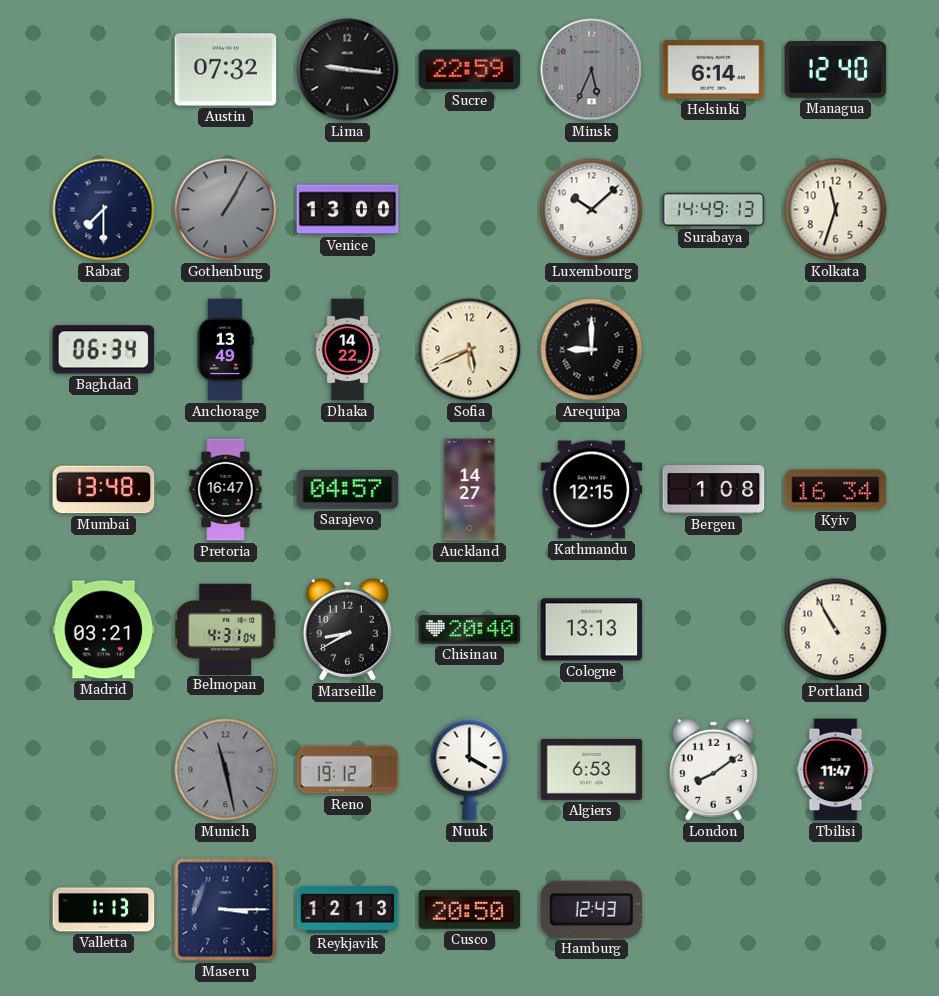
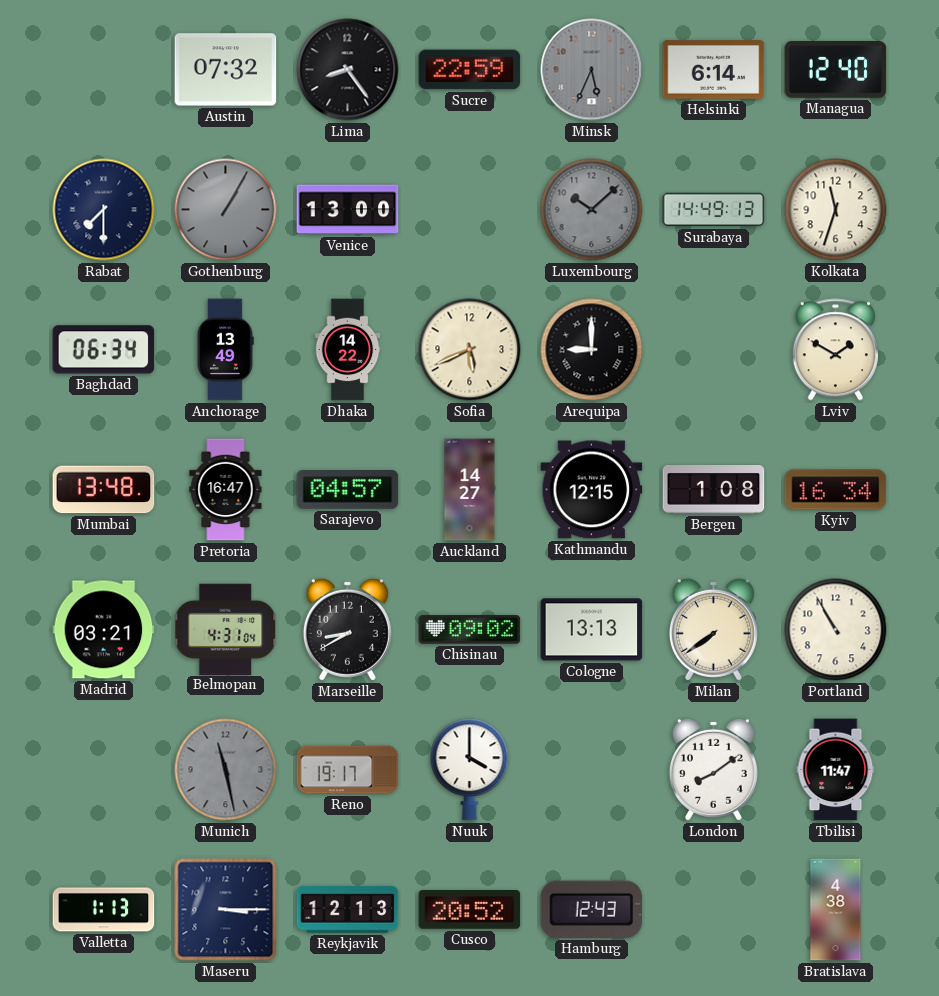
Lima: 9:16 -> 8:24 (348, 70)
Luxembourg dial: white -> grey (592, 210)
Lviv: none -> 1:50 (835, 350)
Chisinau: 20:40 -> 09:02 (470, 630)
Milan: none -> 7:39 (713, 629)
Reno: 19:12 -> 19:17 (348, 770)
Algiers: 6:53 -> none (592, 769)
Cusco: 20:50 -> 20:52 (470, 910)
Bratislava: none -> 4:38 (836, 910)
